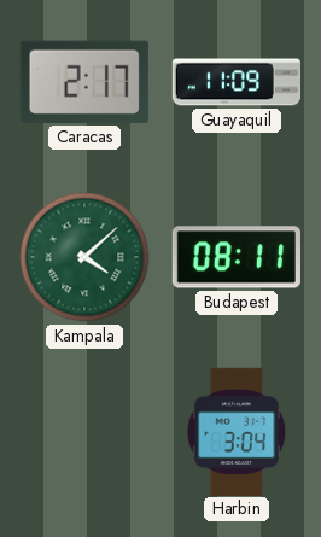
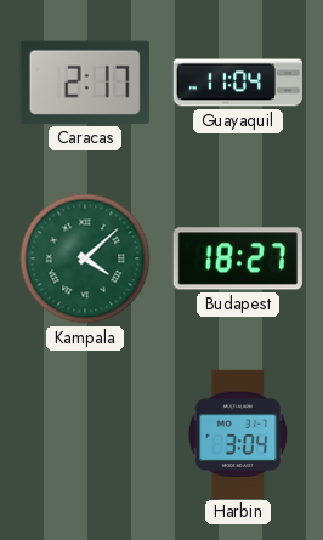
Guayaquil: 11:09 -> 11:04 (237, 83)
Budapest: 08:11 -> 18:27 (238, 258)
